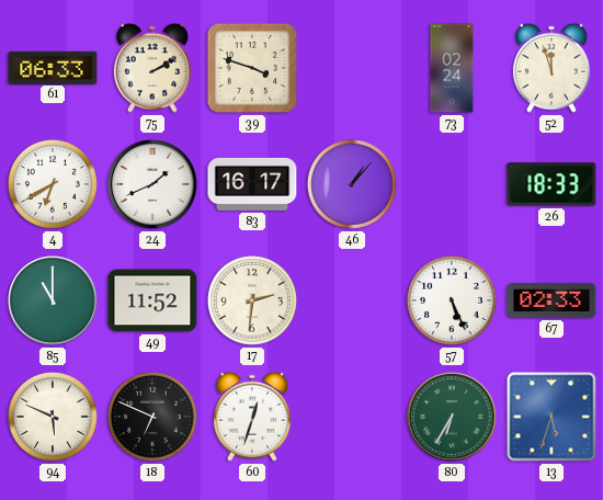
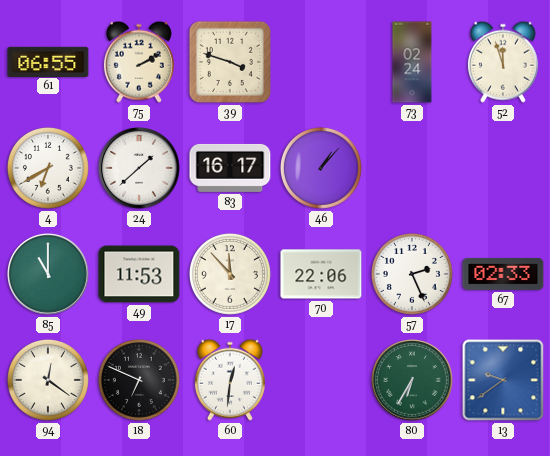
61: 06:33 -> 06:55 (48, 61)
24: 1:41 -> 1:38 (139, 168)
26: 18:33 -> none (551, 184)
49: 11:52 -> 11:53 (139, 274)
17: 2:31 -> 11:53 (230, 274)
70: none -> 22:06 (321, 274)
57: 5:26 -> 2:26 (412, 274)
94: 5:49 -> 12:21 (48, 380)
60: 12:33 -> 12:31 (230, 380)
13: 5:33 -> 9:39 (503, 380)
